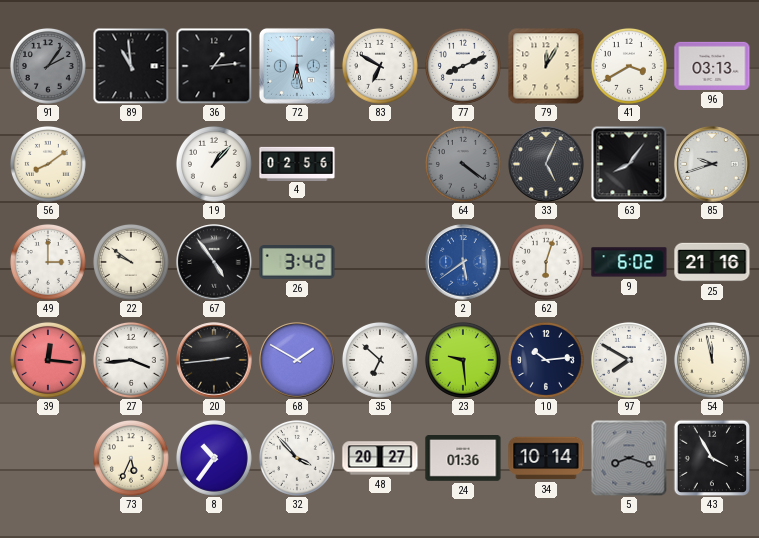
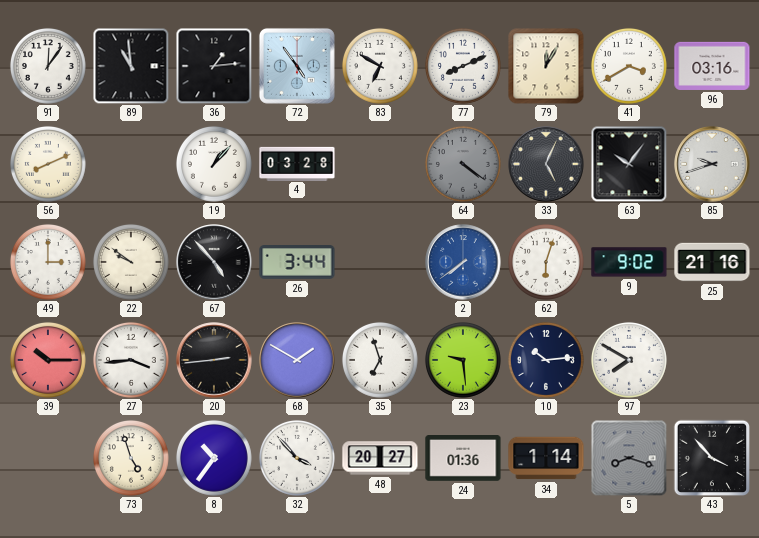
91: 2:06 -> 12:06 (48, 66)
91 dial: grey -> white (48, 66)
72: 6:28 -> 4:54 (297, 66)
96: 03:13 -> 03:16 (712, 66)
56: 8:09 -> 8:11 (48, 164)
4: 02:56 -> 03:28 (297, 163)
63: 8:06 -> 10:06 (629, 164)
67: 4:54 -> 4:53 (214, 262)
26: 3:42 -> 3:44 (297, 263)
2: 5:39 -> 7:39 (463, 262)
9: 6:02 -> 9:02 (629, 262)
39: 12:16 -> 10:15 (48, 360)
35: 6:52 -> 6:57 (380, 360)
54: 11:58 -> none (712, 360)
73: 5:34 -> 4:57 (131, 458)
34: 10:14 -> 1:14 (546, 458)
43: 3:55 -> 3:53 (711, 457)
